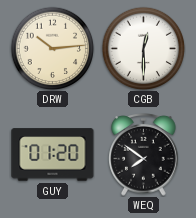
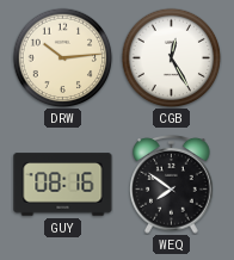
CGB: 12:30 -> 12:25 (171, 57)
GUY: 01:20 -> 08:16 (63, 185)
